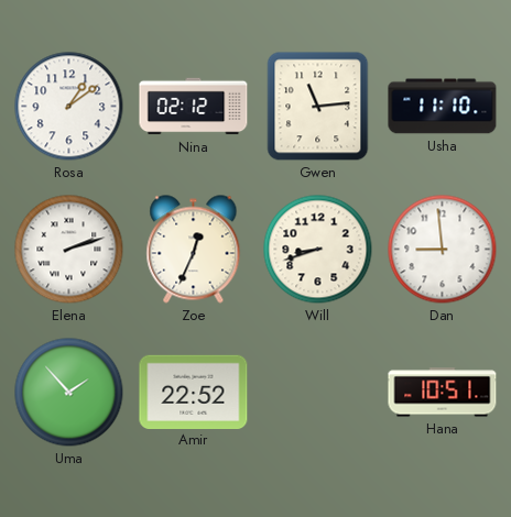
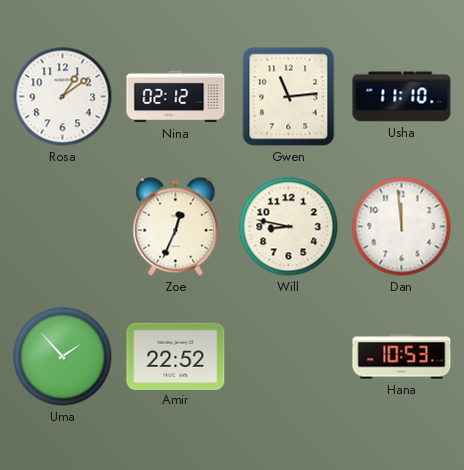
Elena: 2:12 -> none (69, 250)
Will: 8:42 -> 8:47 (289, 227)
Dan: 8:59 -> 11:59 (402, 227)
Hana: 10:51 -> 10:53 (402, 357)
